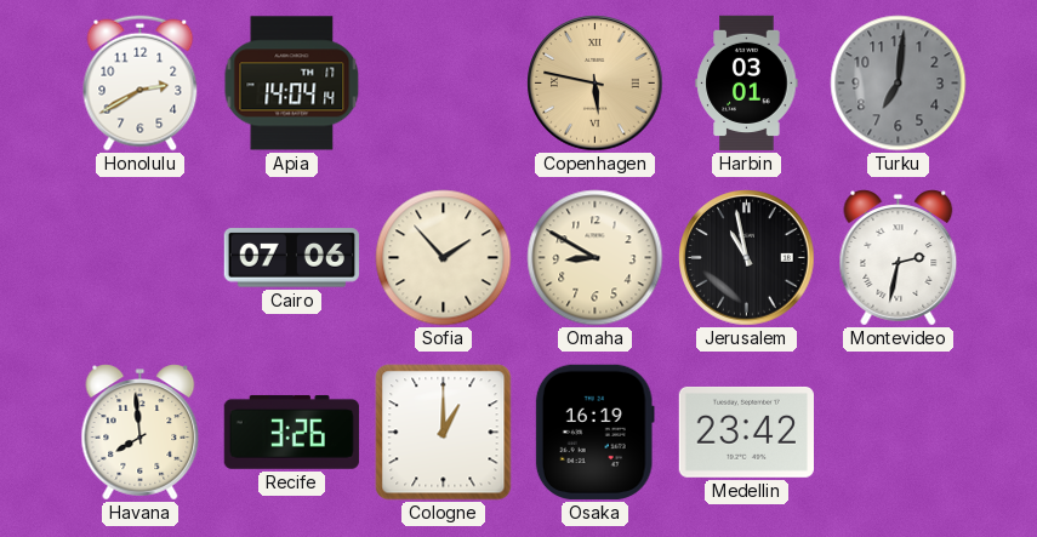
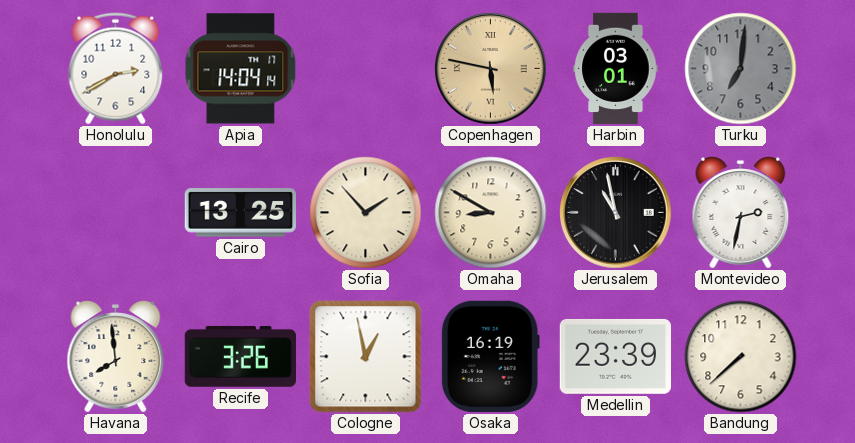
Cairo: 07:06 -> 13:25 (240, 213)
Cologne: 1:00 -> 12:58 (366, 357)
Medellin: 23:42 -> 23:39 (615, 356)
Bandung: none -> 7:38 (741, 357)
